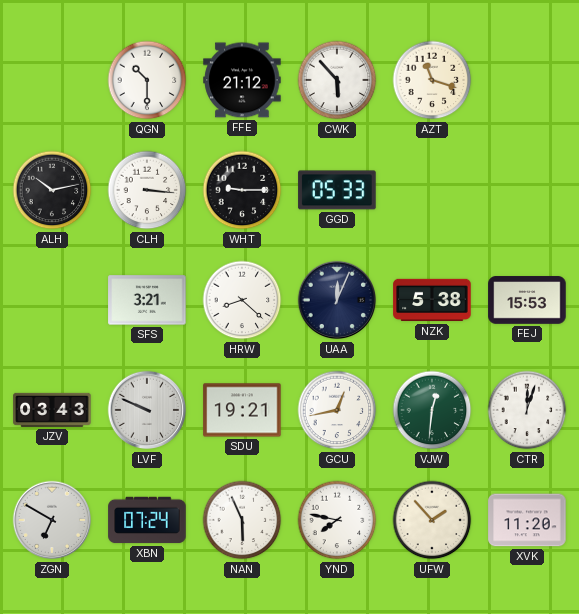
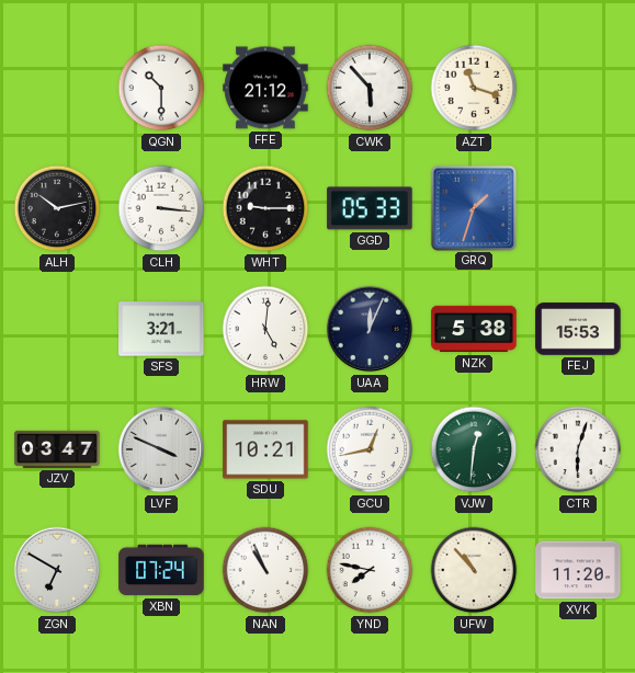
GRQ: none -> 1:33 (473, 207)
HRW: 8:22 -> 5:01 (265, 329)
JZV: 03:43 -> 03:47 (57, 449)
LVF: 9:49 -> 3:49 (161, 449)
SDU: 19:21 -> 10:21 (265, 449)
CTR: 12:03 -> 6:03 (578, 449)
NAN: 5:56 -> 10:56 (265, 570)
UFW: 1:53 -> 10:53 (474, 570)
